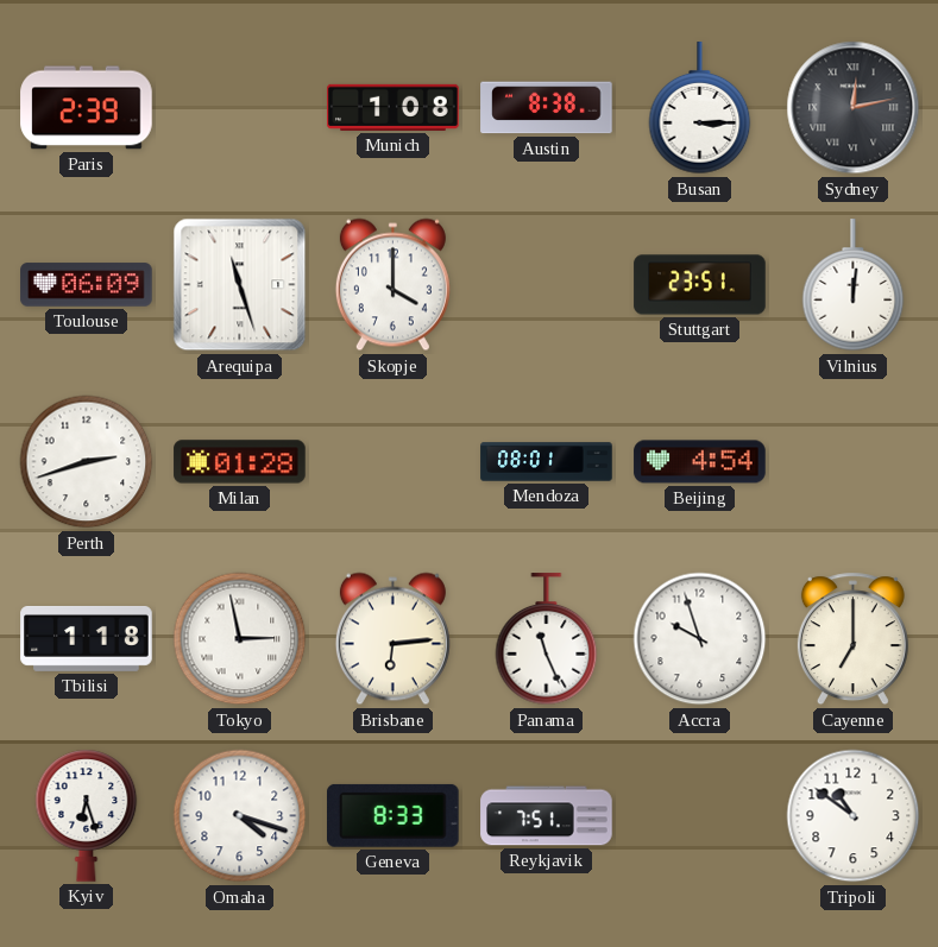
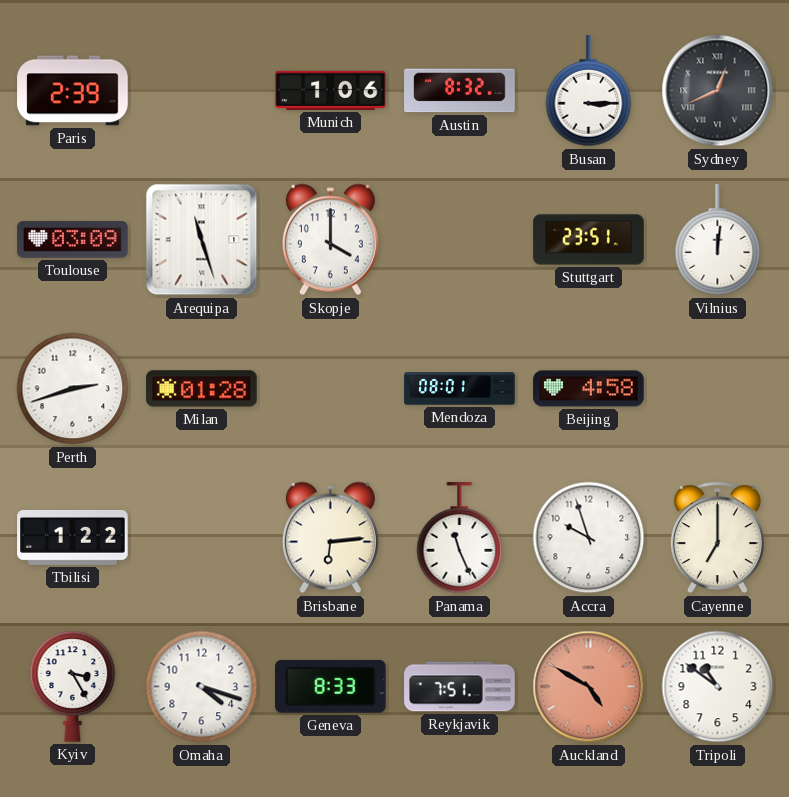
Munich: 1:08 -> 1:06 (331, 90)
Austin: 8:38 -> 8:32 (460, 91)
Sydney: 12:13 -> 12:41 (718, 91)
Toulouse: 06:09 -> 03:09 (73, 240)
Beijing: 4:54 -> 4:58 (589, 389)
Tbilisi: 1:18 -> 1:22 (73, 537)
Tokyo: 2:58 -> none (240, 639)
Kyiv: 6:27 -> 3:25 (73, 686)
Auckland: none -> 4:50 (589, 687)
